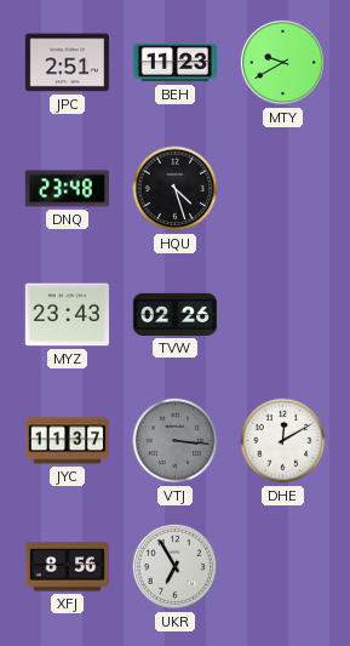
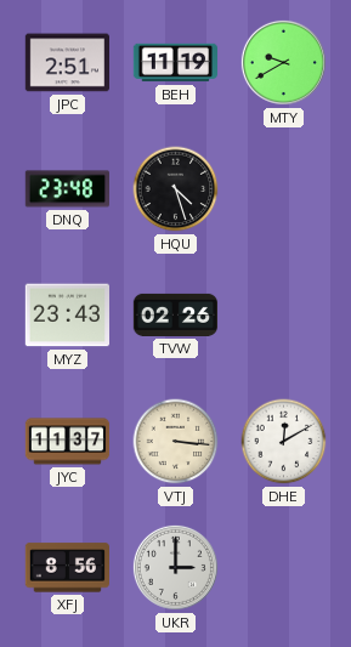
BEH: 11:23 -> 11:19 (176, 63)
VTJ dial: grey -> cream (176, 442)
UKR: 6:55 -> 3:00 (175, 567)
